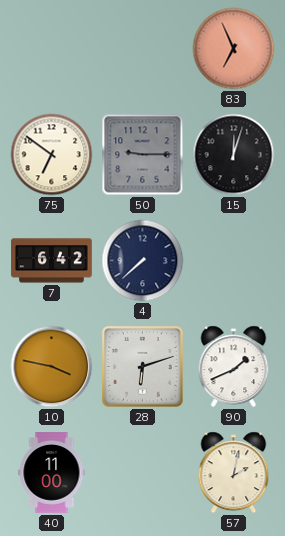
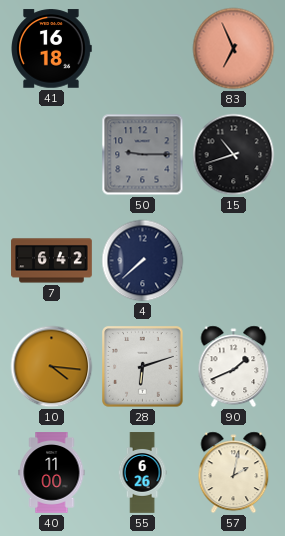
41: none -> 16:18 (51, 49)
75: 6:51 -> none (52, 155)
15: 12:03 -> 10:42 (234, 155)
10: 3:47 -> 4:16 (52, 367)
55: none -> 6:26 (142, 473)
